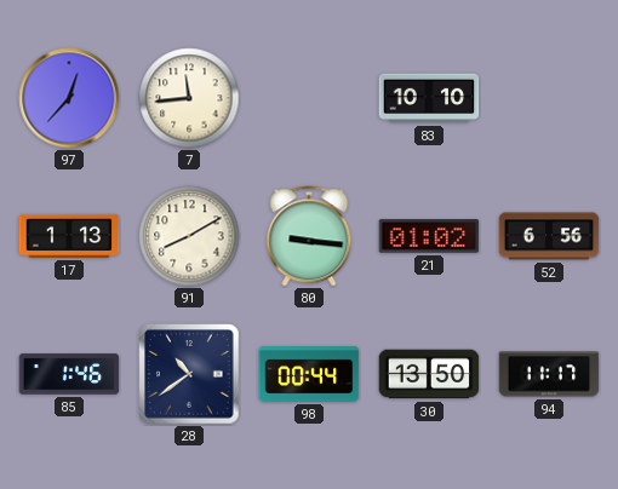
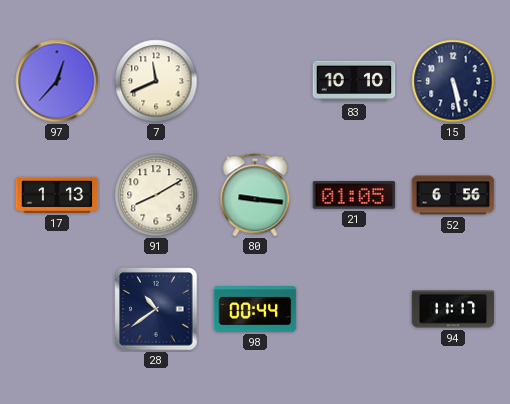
7: 11:44 -> 11:41 (156, 81)
15: none -> 5:28 (453, 81)
21: 01:02 -> 01:05 (354, 195)
85: 1:46 -> none (69, 374)
30: 13:50 -> none (429, 374)
